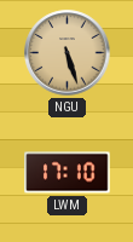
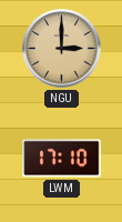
NGU: 5:27 -> 3:00 (62, 49)
